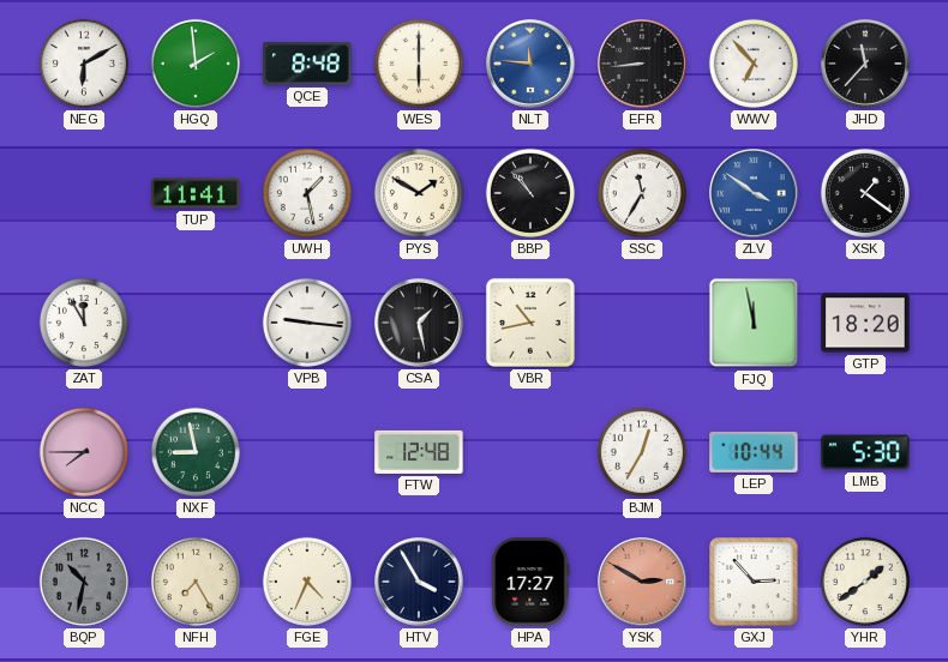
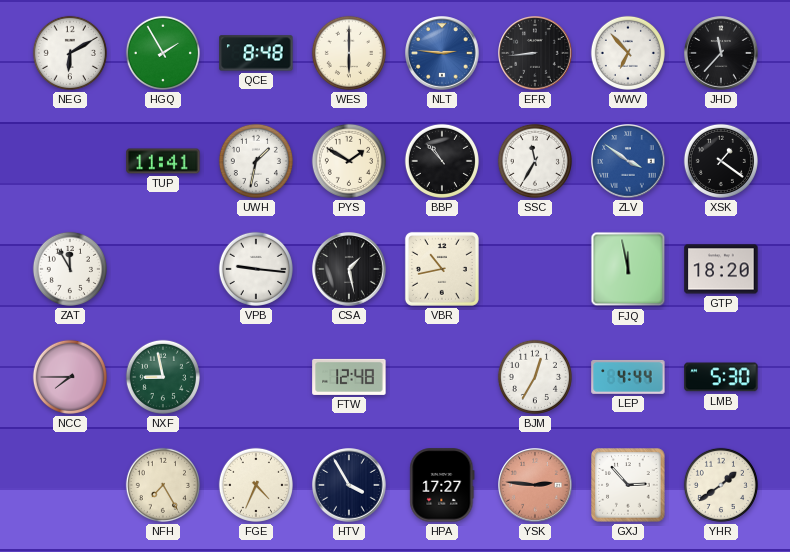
HGQ: 1:59 -> 1:55 (163, 53)
NLT: 11:46 -> 2:46 (442, 53)
UWH: 1:28 -> 1:32 (256, 161)
LEP: 10:44 -> 4:44 (628, 377)
BQP: 10:32 -> none (84, 582)
YSK: 2:50 -> 2:46 (535, 485)
